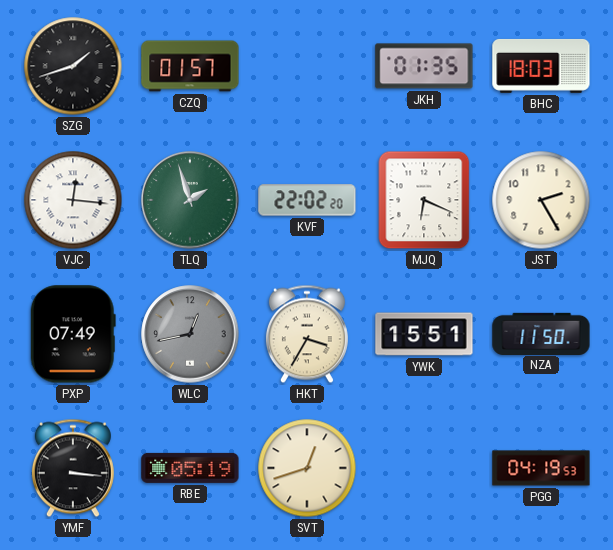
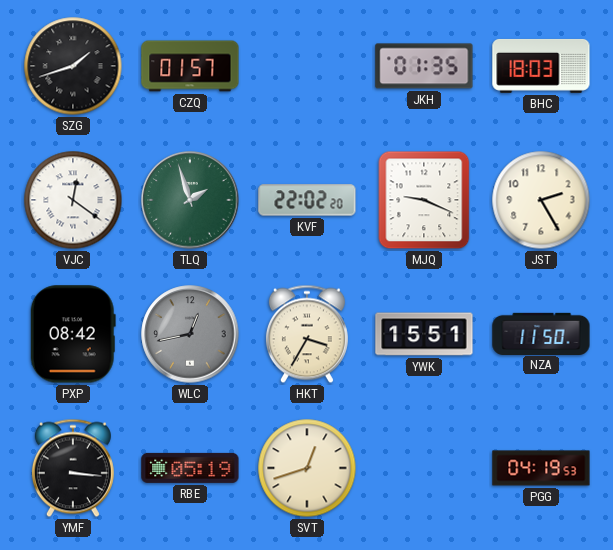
VJC: 12:16 -> 12:21 (73, 200)
MJQ: 6:19 -> 9:19 (424, 200)
PXP: 07:49 -> 08:42 (73, 334)
